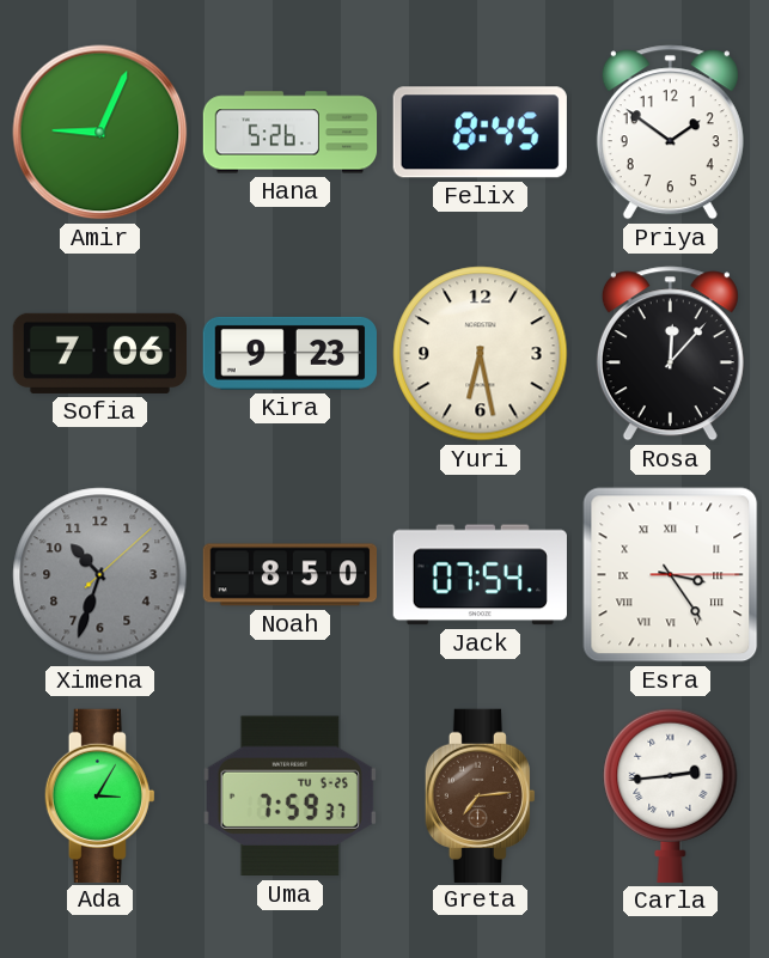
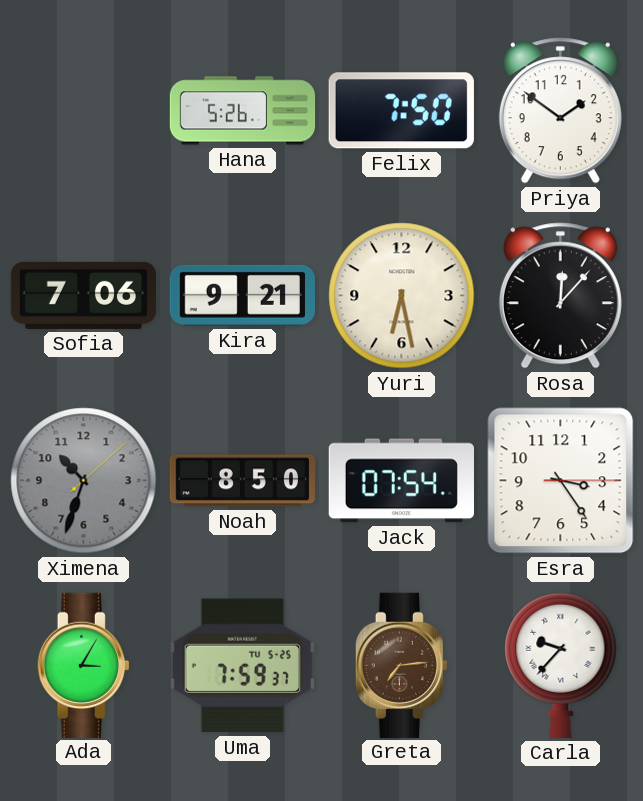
Amir: 9:04 -> none (100, 133)
Felix: 8:45 -> 7:50 (401, 111)
Kira: 9:23 -> 9:21 (242, 295)
Esra numerals: Roman -> Arabic (561, 481)
Carla: 2:44 -> 9:37 (561, 665)
